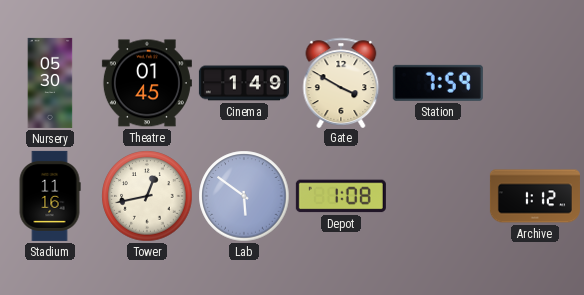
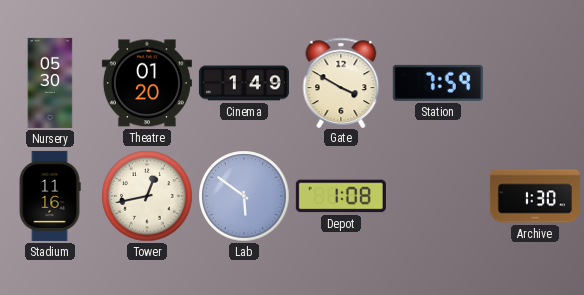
Theatre: 01:45 -> 01:20 (147, 83)
Archive: 1:12 -> 1:30 (535, 196)
